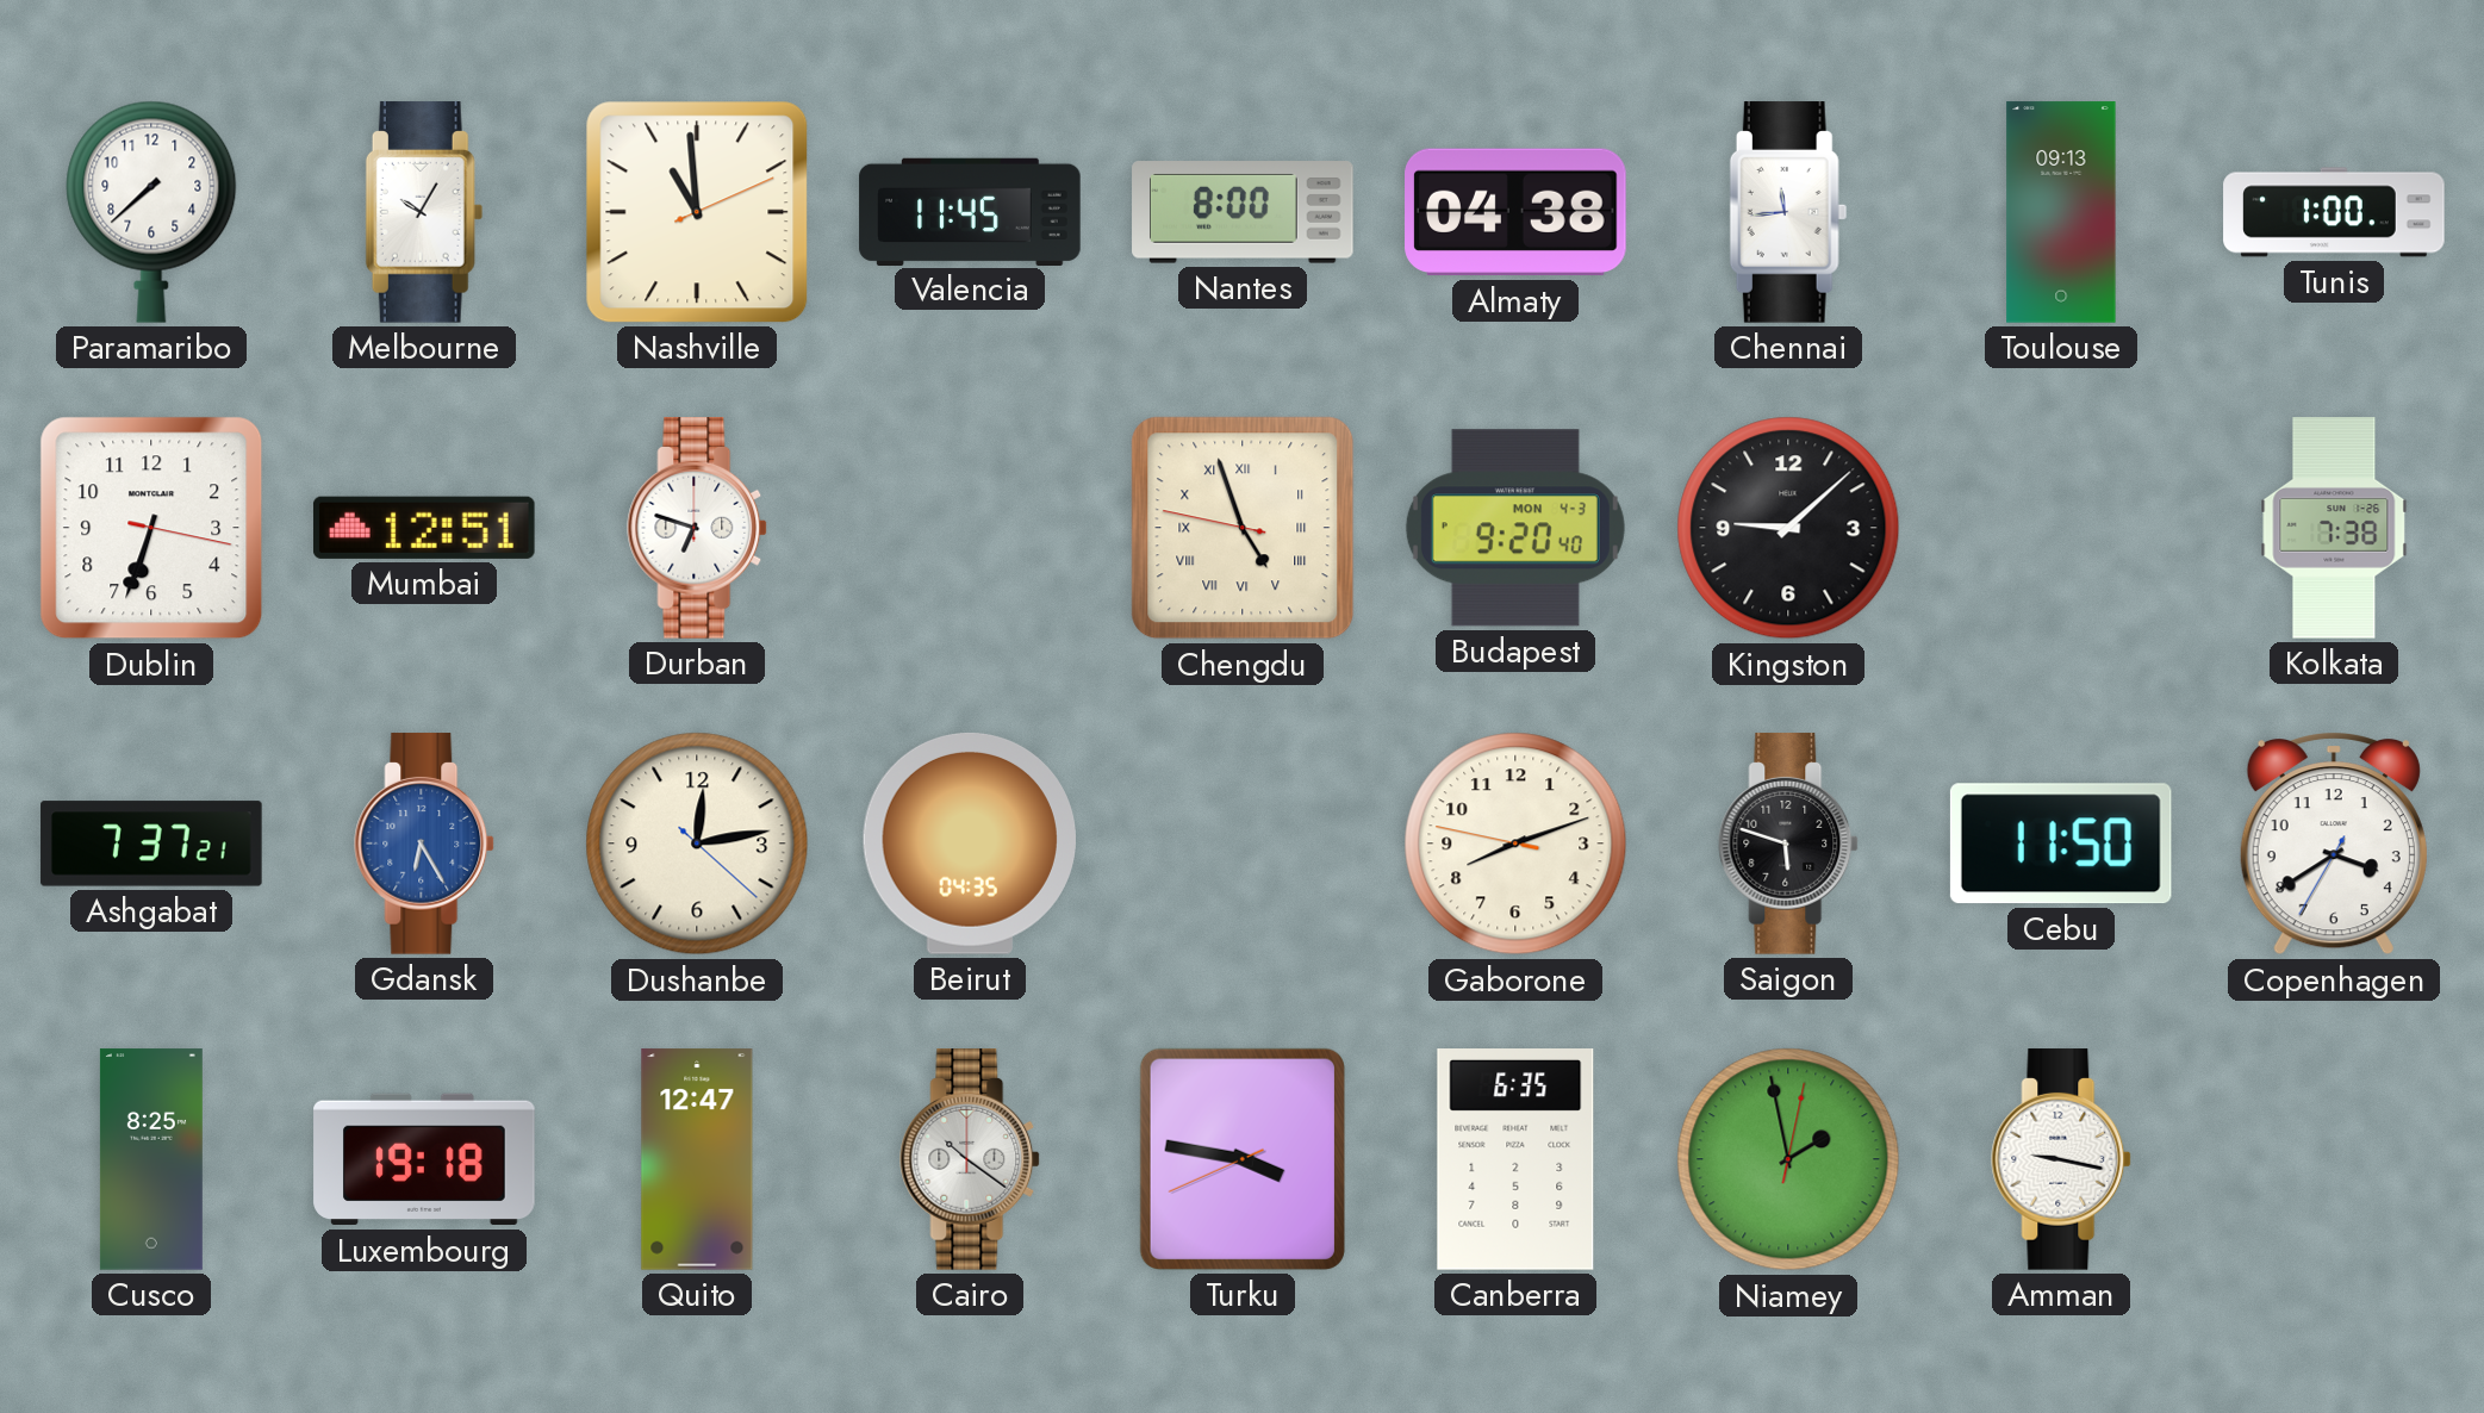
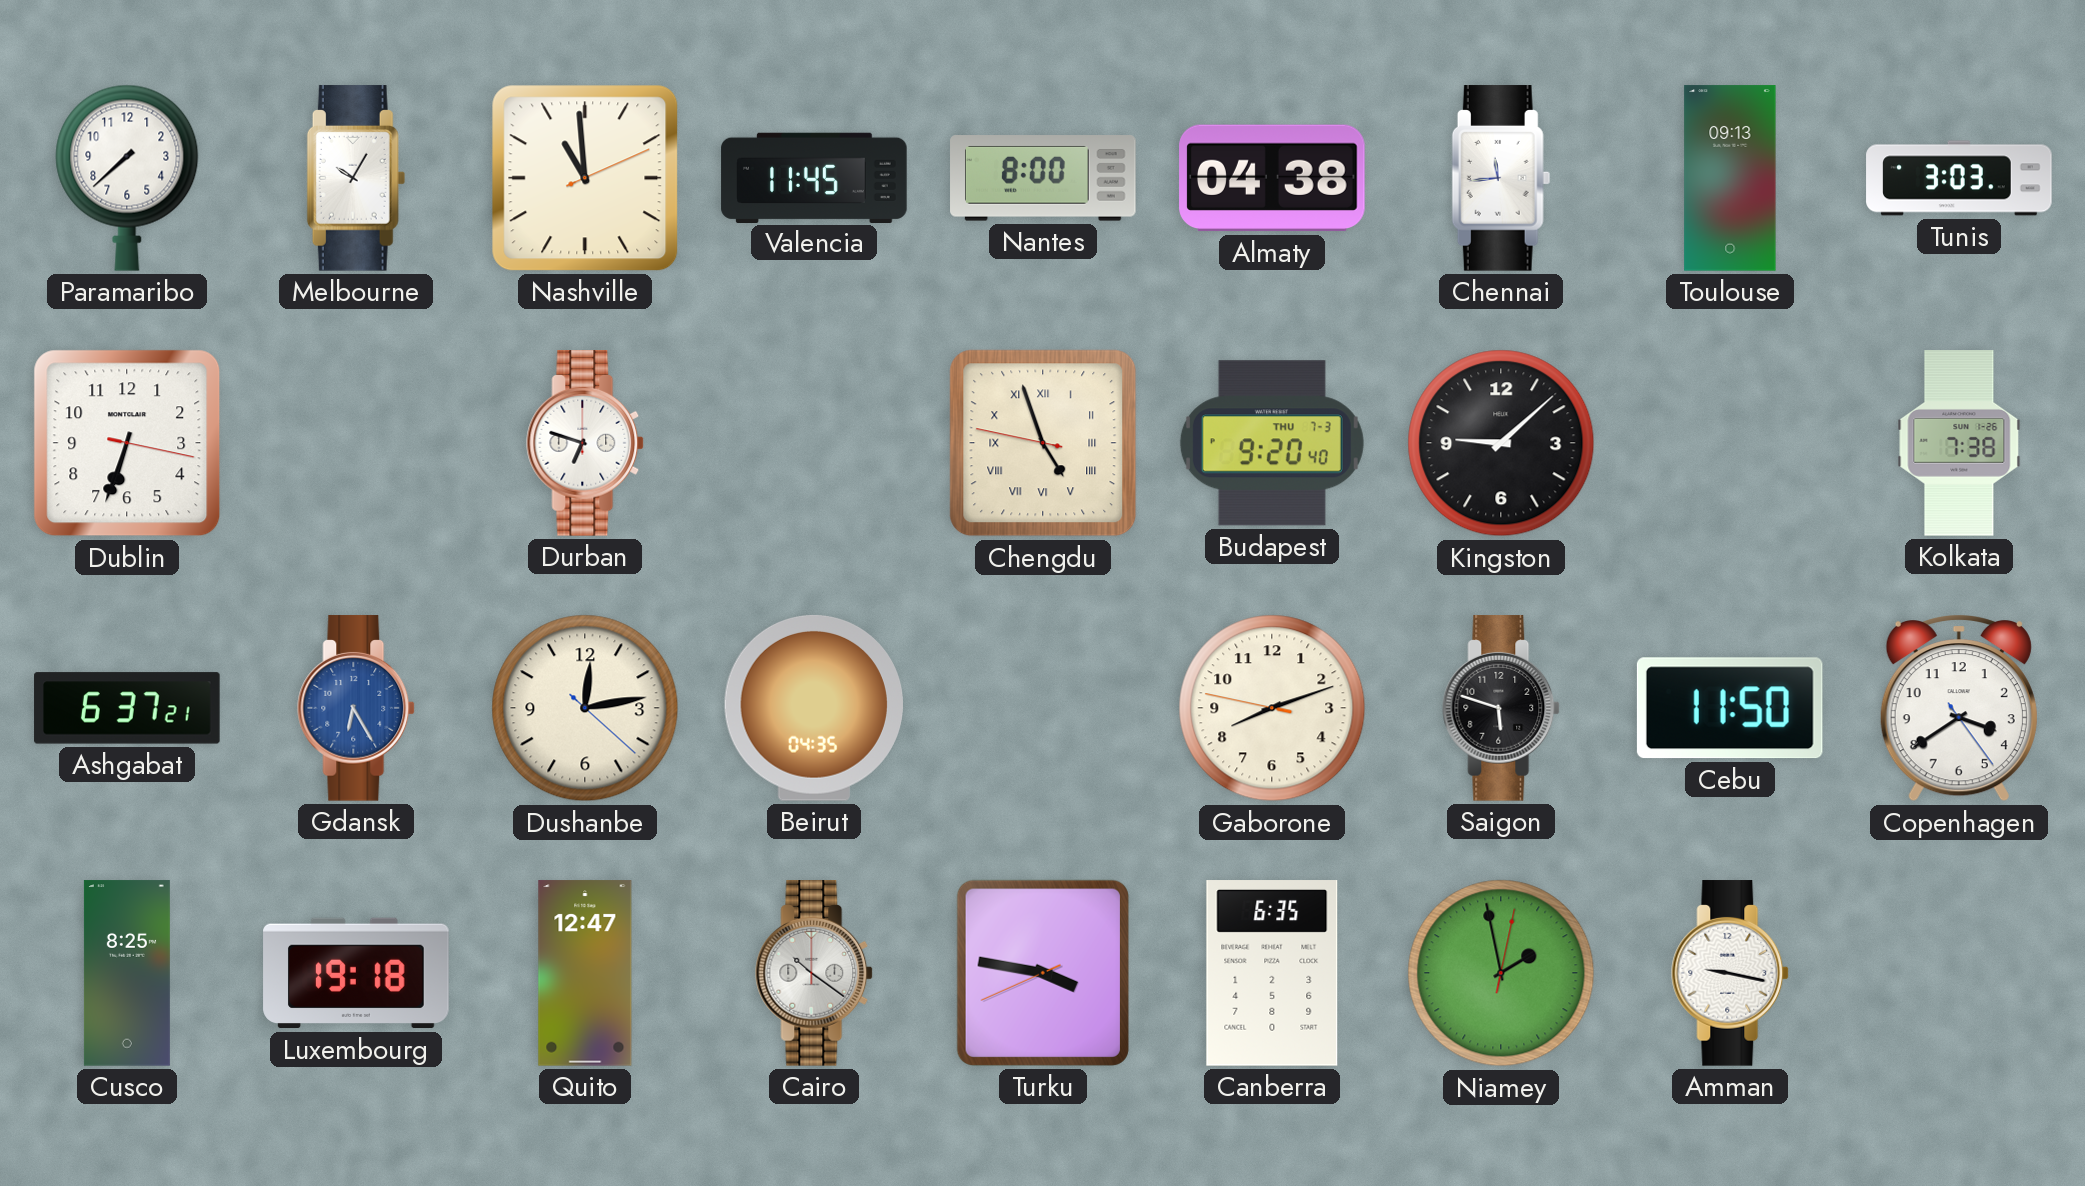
Tunis: 1:00 -> 3:03 (1959, 178)
Mumbai: 12:51 -> none (424, 528)
Budapest date: MON 4-3 -> THU 7-3 (1272, 443)
Ashgabat: 7:37 -> 6:37 (127, 708)
Copenhagen: 3:39:35 -> 3:39:24 (1959, 709)
